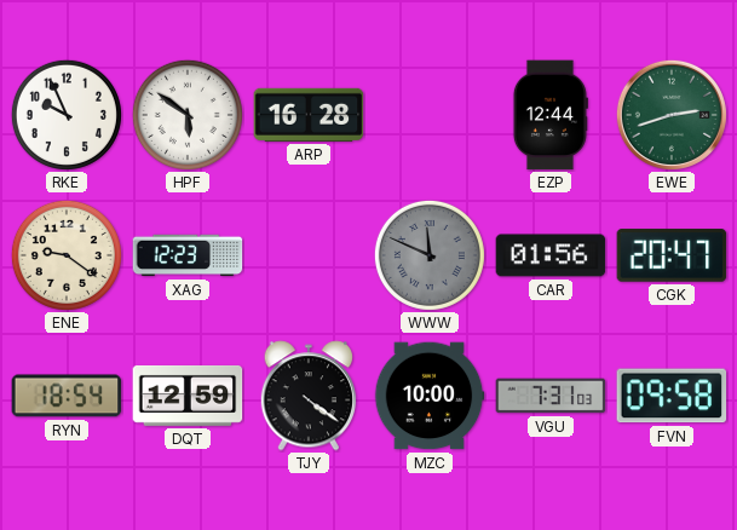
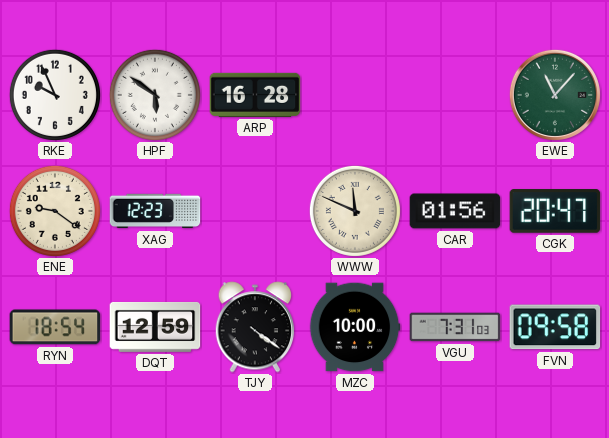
EZP: 12:44 -> none (551, 115)
EWE: 2:42 -> 11:07 (555, 95)
WWW dial: grey -> cream (355, 211)
